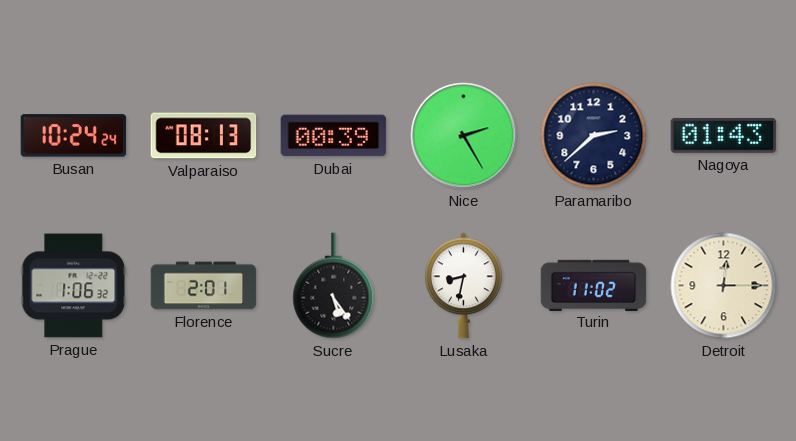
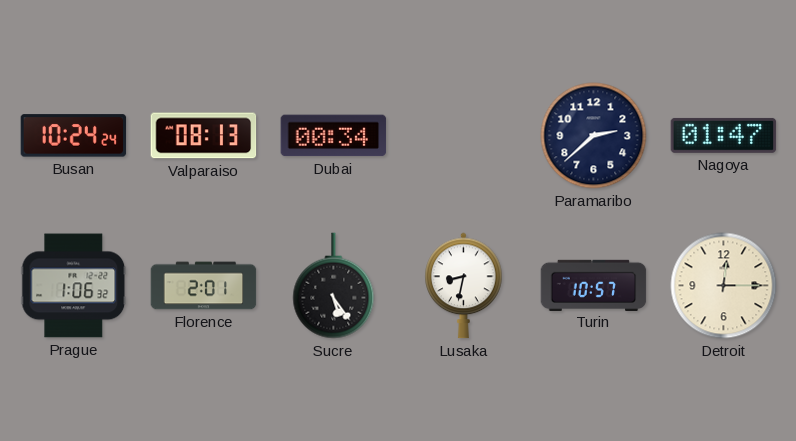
Dubai: 00:39 -> 00:34 (334, 136)
Nice: 2:25 -> none (464, 136)
Nagoya: 01:43 -> 01:47 (724, 135)
Turin: 11:02 -> 10:57 (594, 285)
